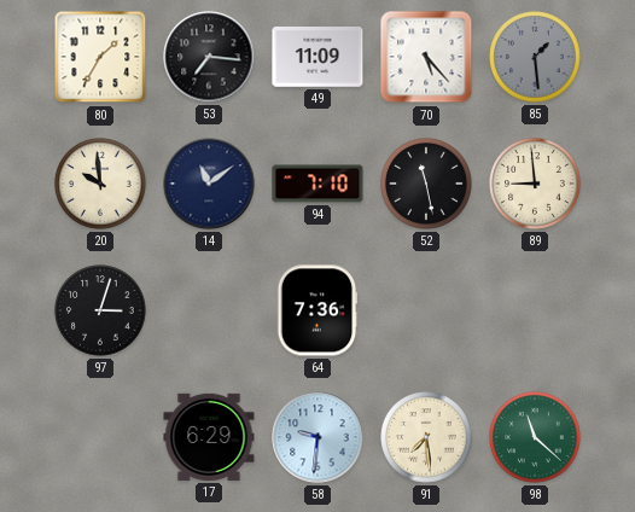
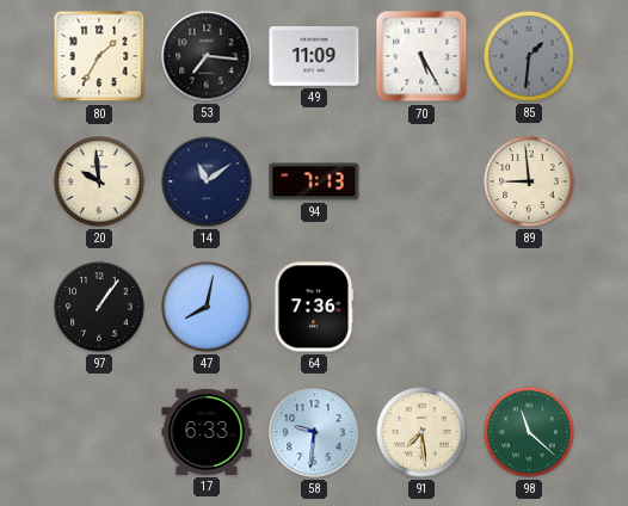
70: 5:23 -> 5:25 (421, 56)
85: 1:29 -> 1:31 (529, 56)
94: 7:10 -> 7:13 (314, 181)
52: 11:28 -> none (426, 184)
97: 3:03 -> 1:06 (99, 307)
47: none -> 8:02 (207, 307)
17: 6:29 -> 6:33 (207, 432)
